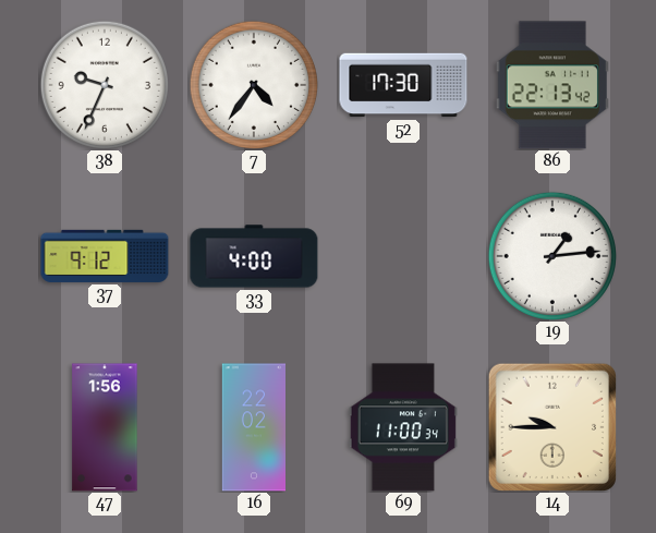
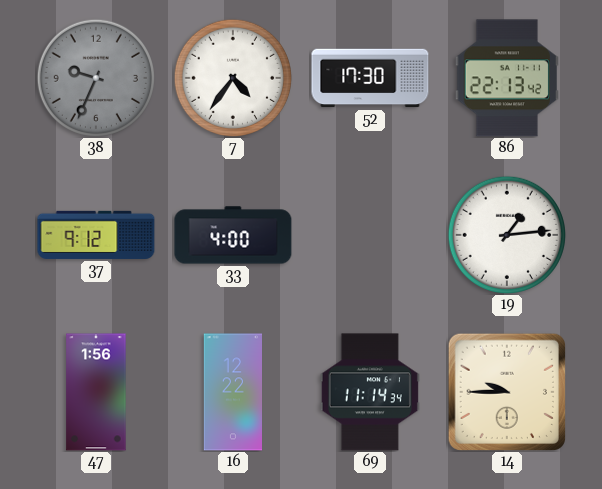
38 dial: white -> grey (96, 78)
16: 22:02 -> 12:22 (232, 392)
69: 11:00 -> 11:14 (370, 392)
